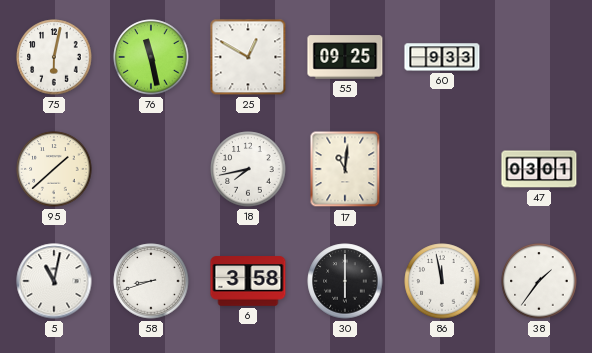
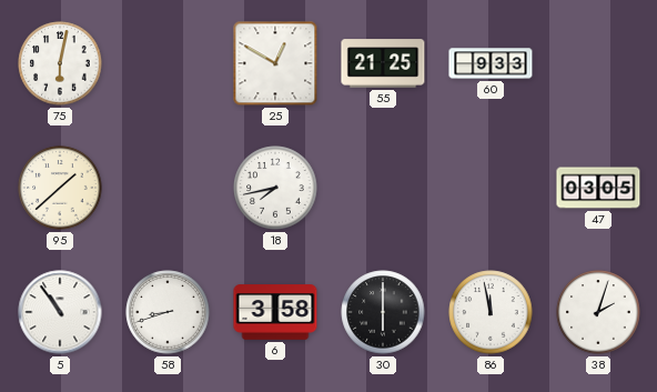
76: 11:28 -> none (151, 57)
55: 09:25 -> 21:25 (383, 63)
17: 11:01 -> none (345, 169)
47: 03:01 -> 03:05 (598, 188)
5: 11:02 -> 10:54 (60, 312)
38: 1:36 -> 2:03 (598, 312)
